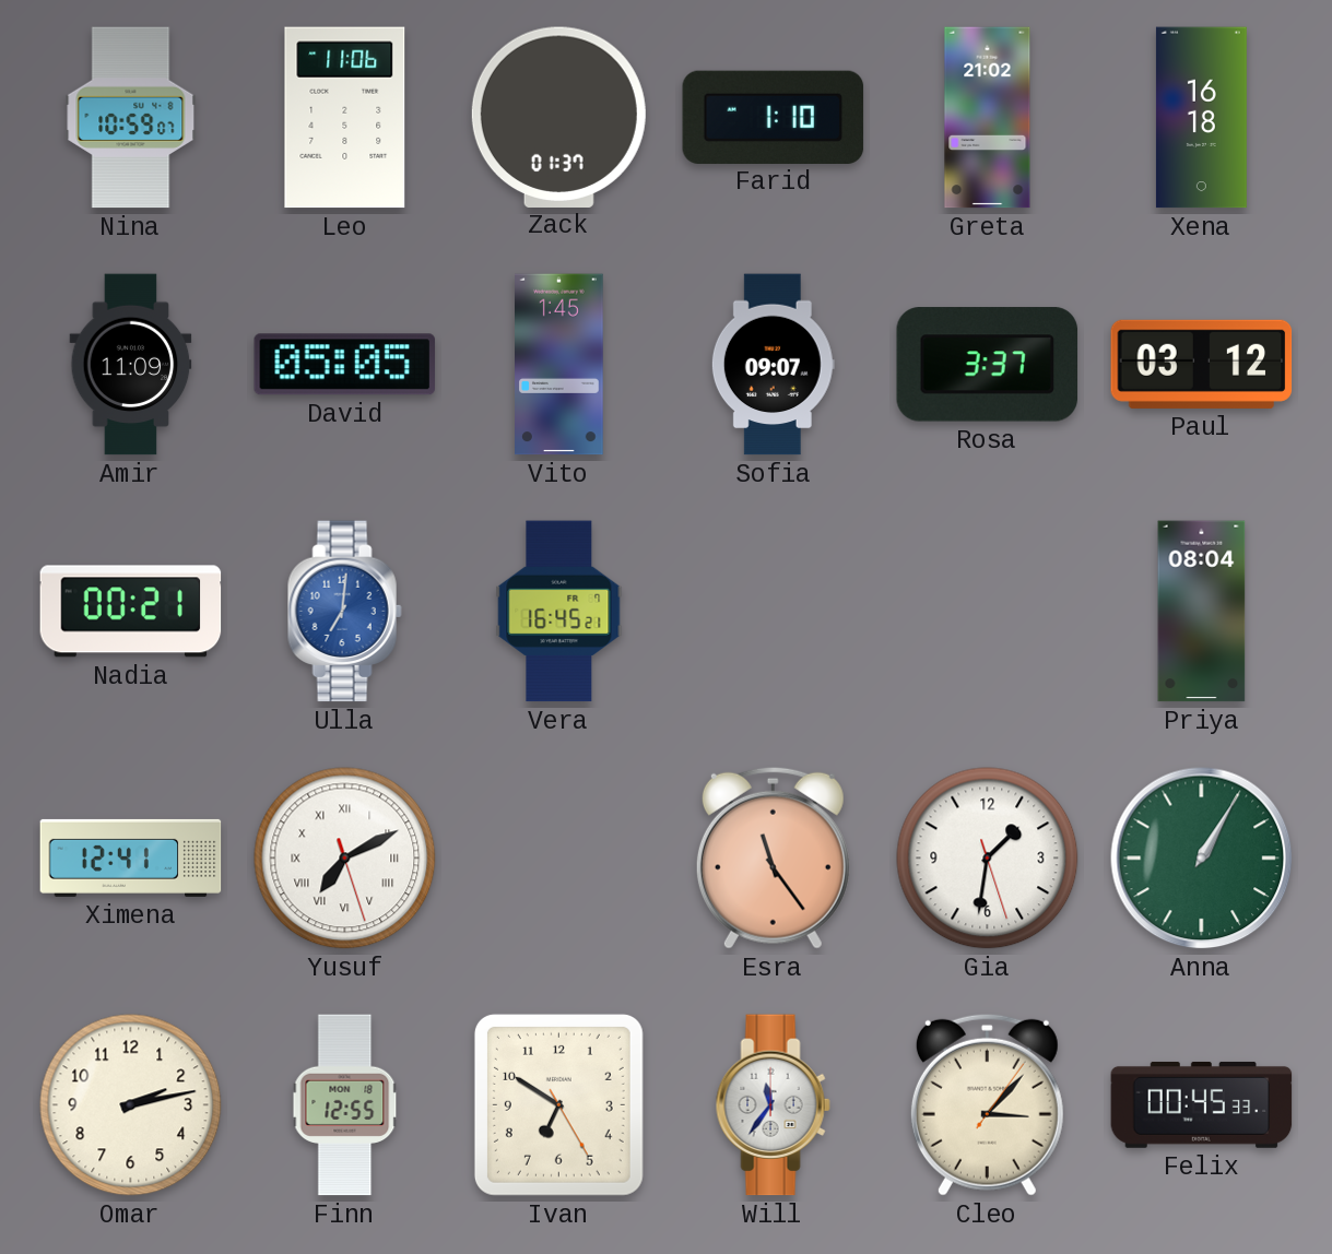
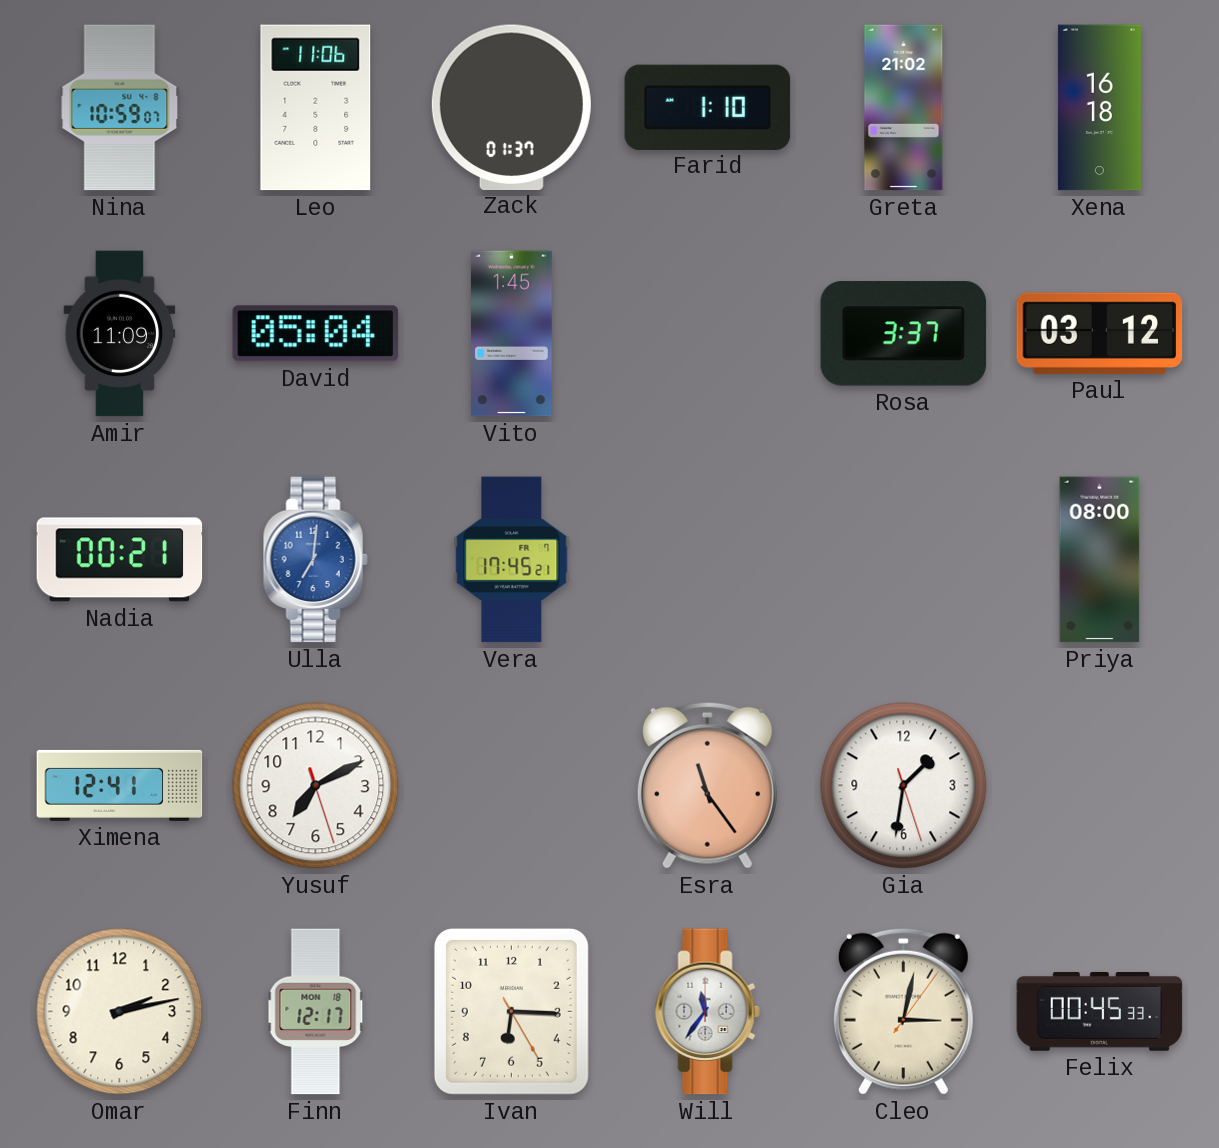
David: 05:05 -> 05:04 (316, 334)
Sofia: 09:07 -> none (773, 365)
Vera: 16:45 -> 17:45 (512, 560)
Priya: 08:04 -> 08:00 (1100, 560)
Yusuf numerals: Roman -> Arabic (316, 786)
Anna: 1:05 -> none (1202, 859)
Finn: 12:55 -> 12:17 (316, 1012)
Ivan: 6:50 -> 6:15 (511, 1011)
Cleo: 3:07 -> 3:02 (903, 1011)
